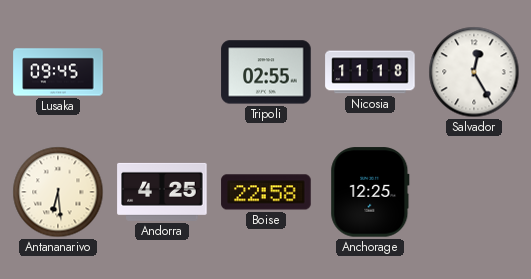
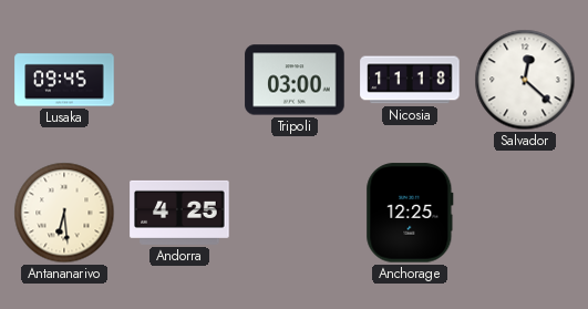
Tripoli: 02:55 -> 03:00 (295, 80)
Salvador: 12:25 -> 12:22 (525, 80)
Boise: 22:58 -> none (266, 192)
